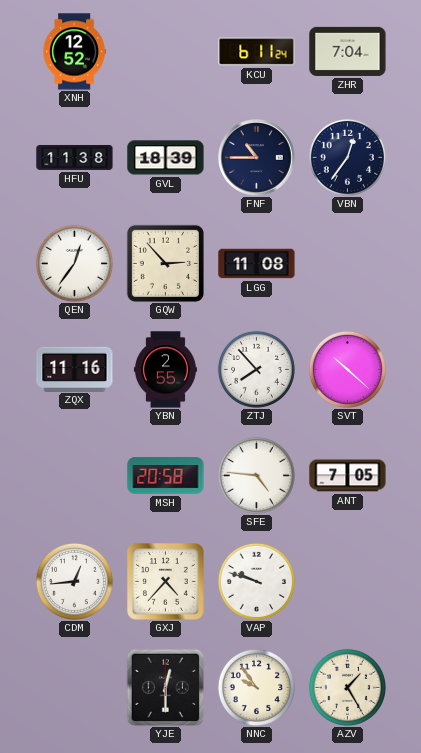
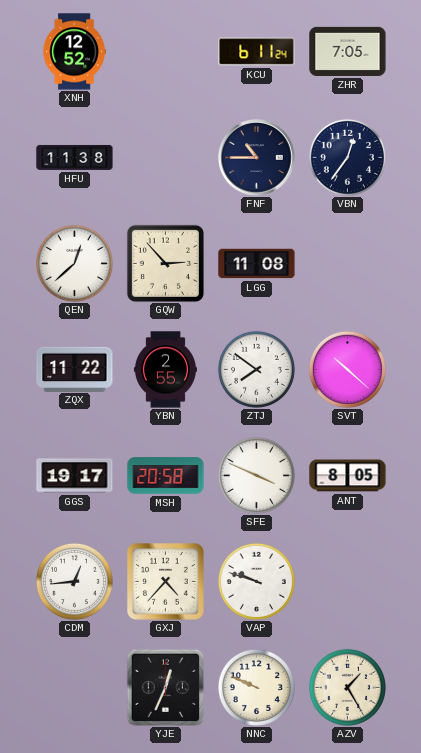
ZHR: 7:04 -> 7:05 (348, 51)
GVL: 18:39 -> none (166, 158)
QEN: 12:36 -> 12:38 (74, 263)
ZQX: 11:16 -> 11:22 (75, 369)
ZTJ: 7:53 -> 7:51 (256, 369)
GGS: none -> 19:17 (75, 476)
SFE: 4:46 -> 3:49 (256, 475)
ANT: 7:05 -> 8:05 (348, 476)
YJE: 12:30 -> 12:34 (165, 687)
NNC: 9:54 -> 9:49 (256, 687)
